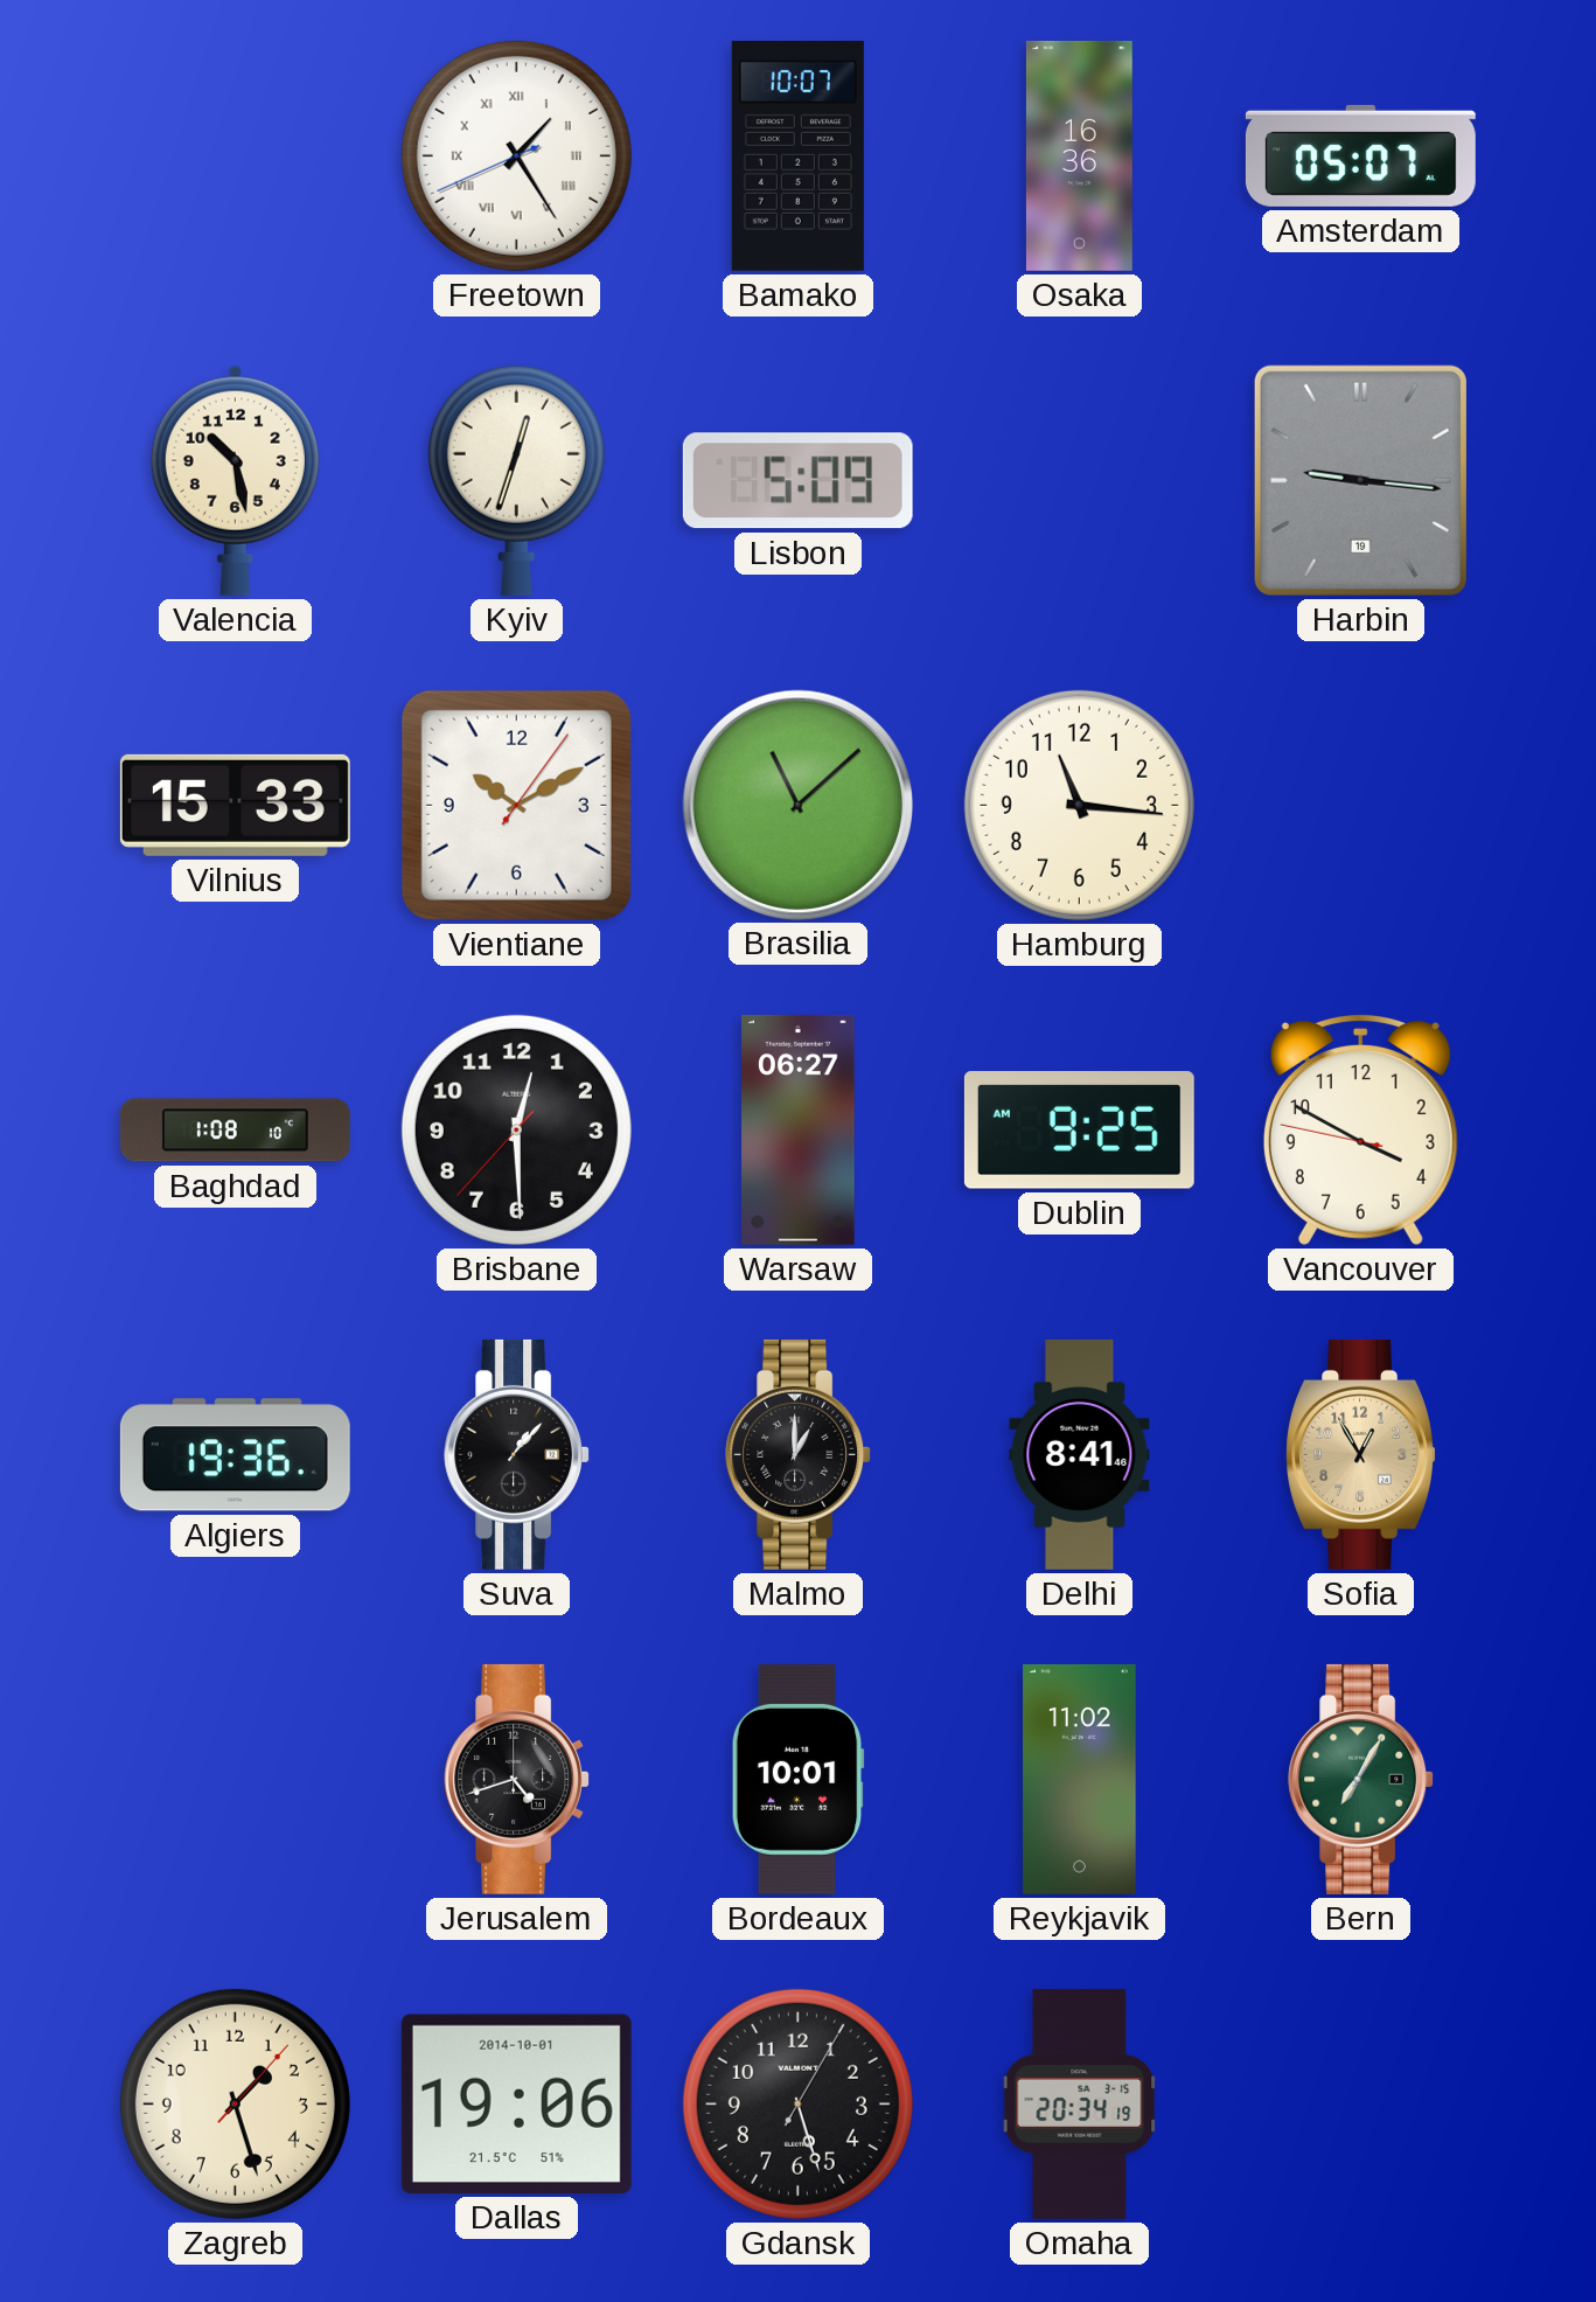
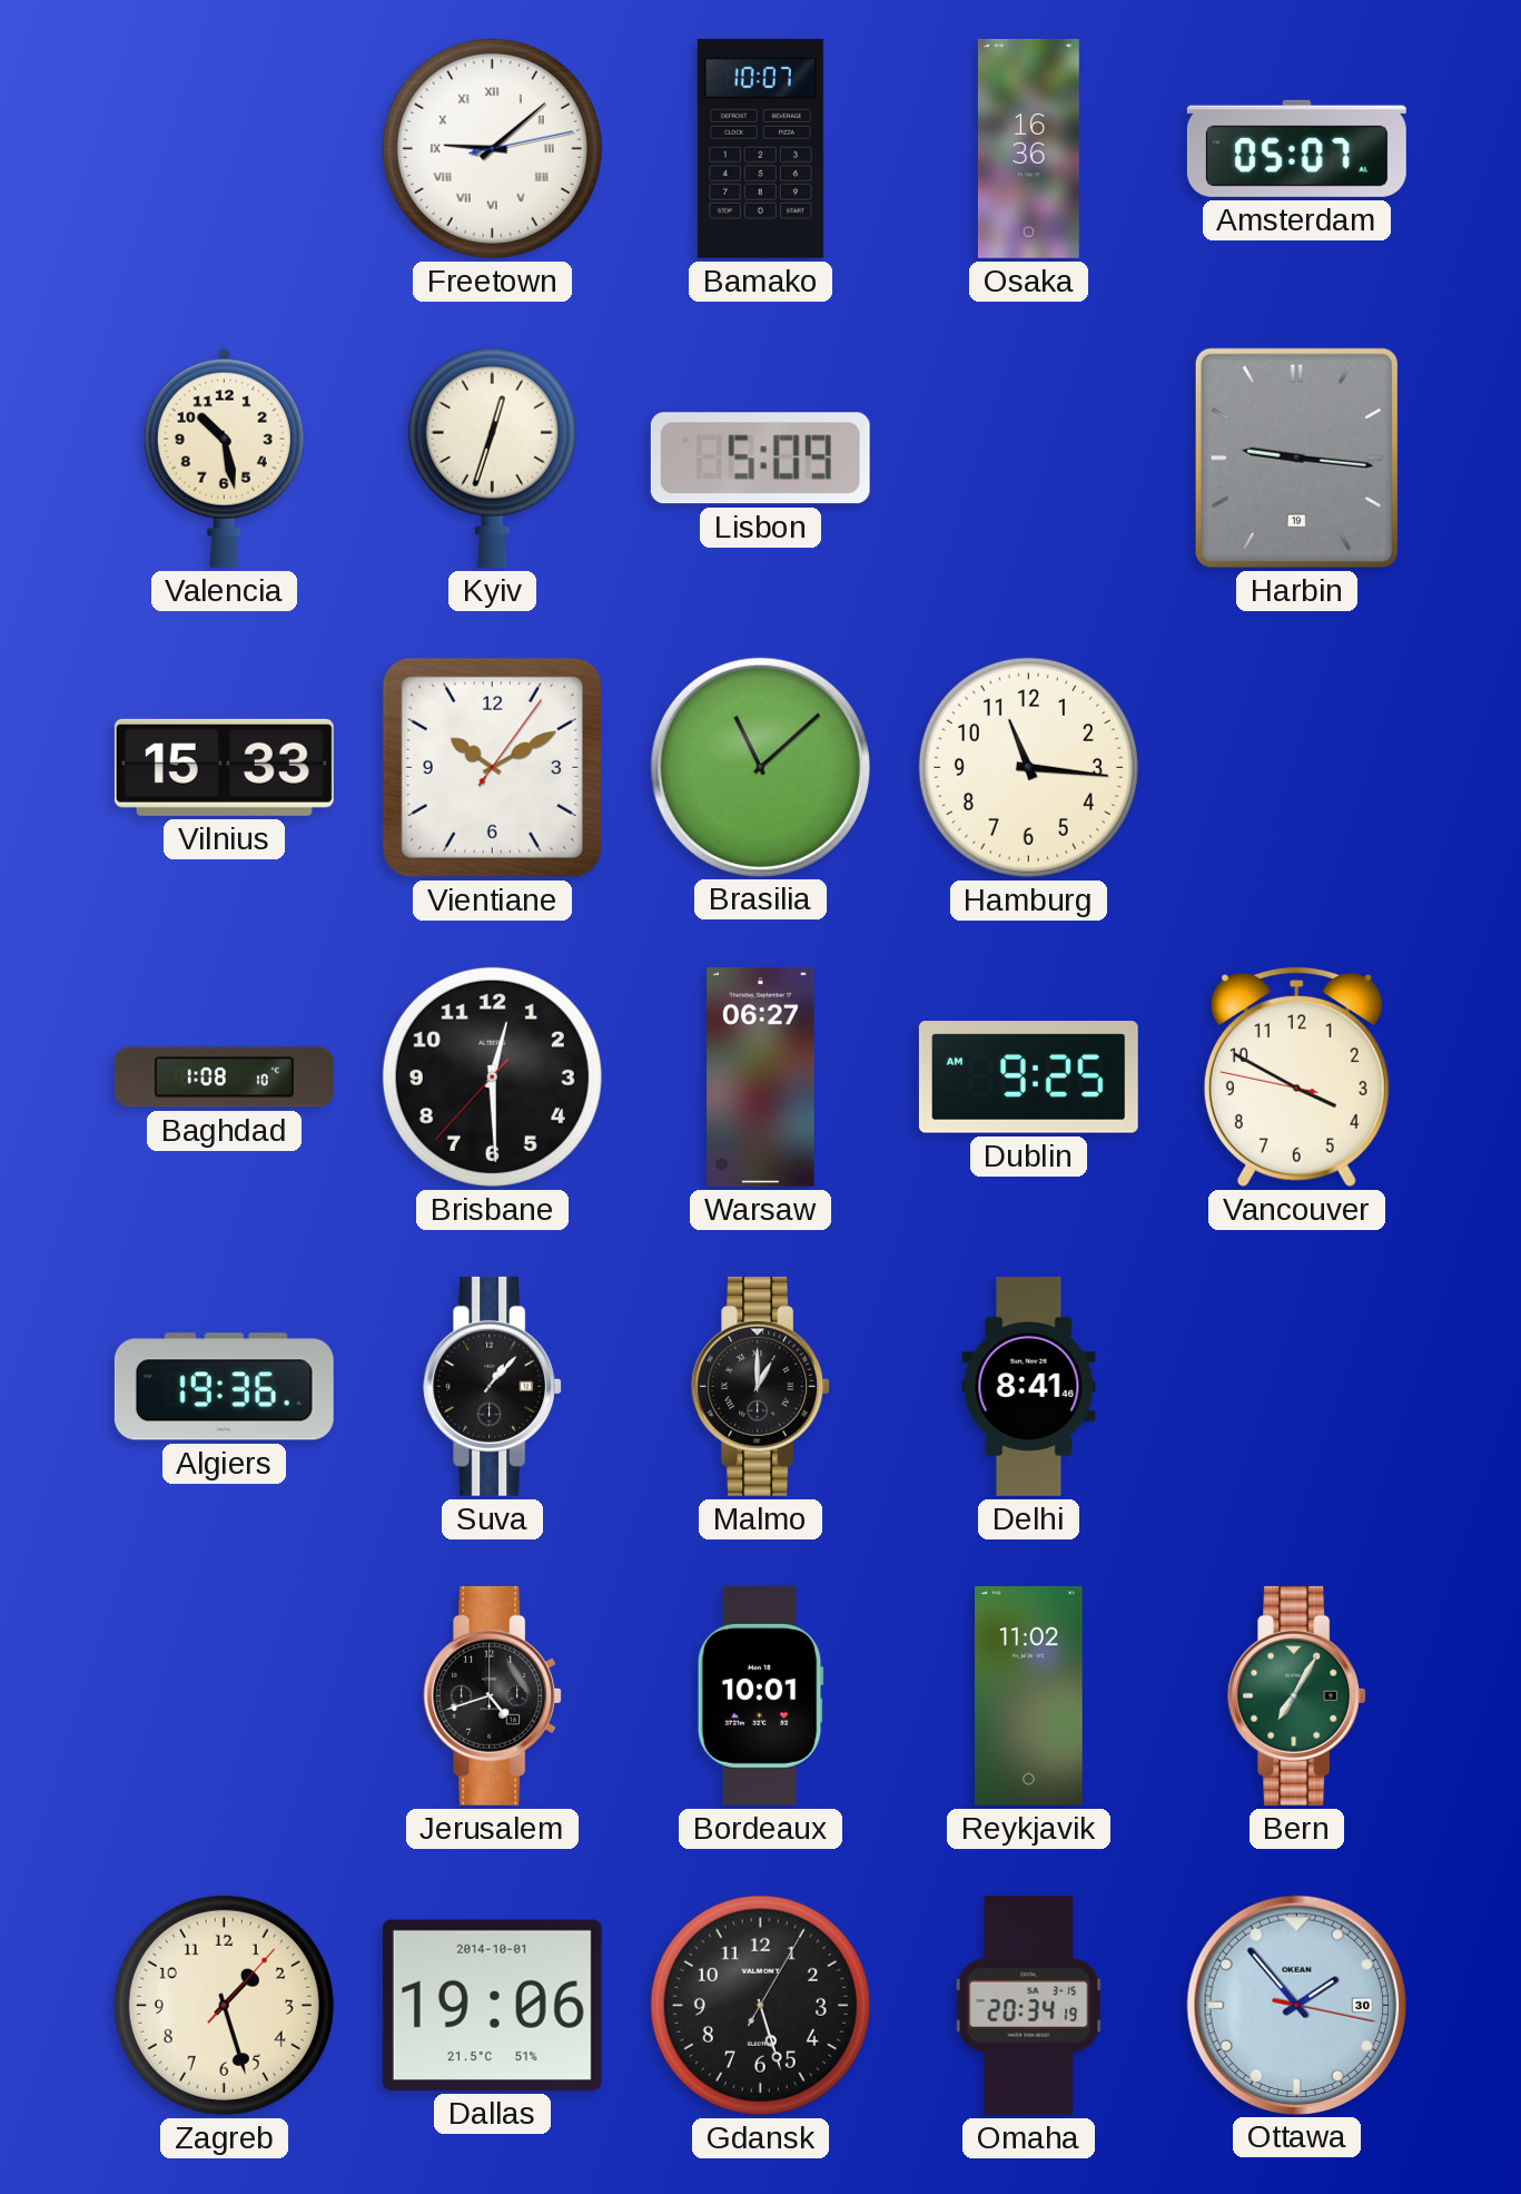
Freetown: 1:24 -> 9:08 (492, 148)
Sofia: 12:55 -> none (1361, 1454)
Ottawa: none -> 1:53 (1296, 2005)
